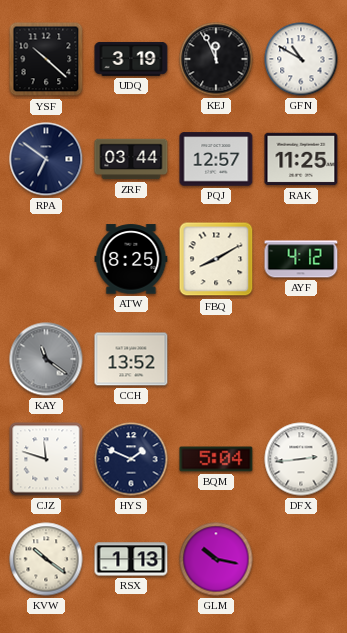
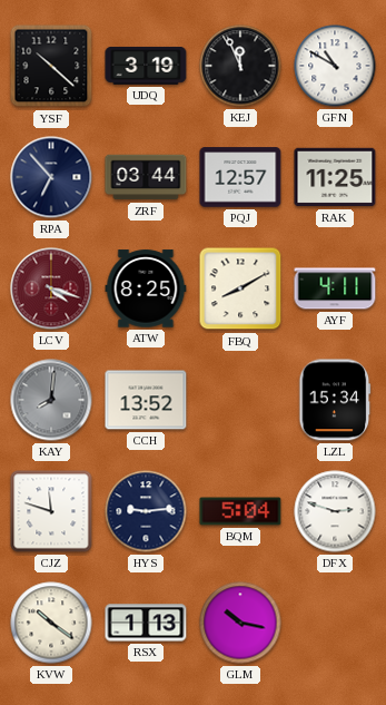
RPA: 6:51 -> 6:53 (51, 177)
LCV: none -> 4:18 (51, 288)
AYF: 4:12 -> 4:11 (335, 288)
KAY: 11:21 -> 8:01 (51, 400)
LZL: none -> 15:34 (335, 400)
HYS: 1:49 -> 9:14 (146, 511)
DFX: 2:44 -> 2:48 (335, 511)
